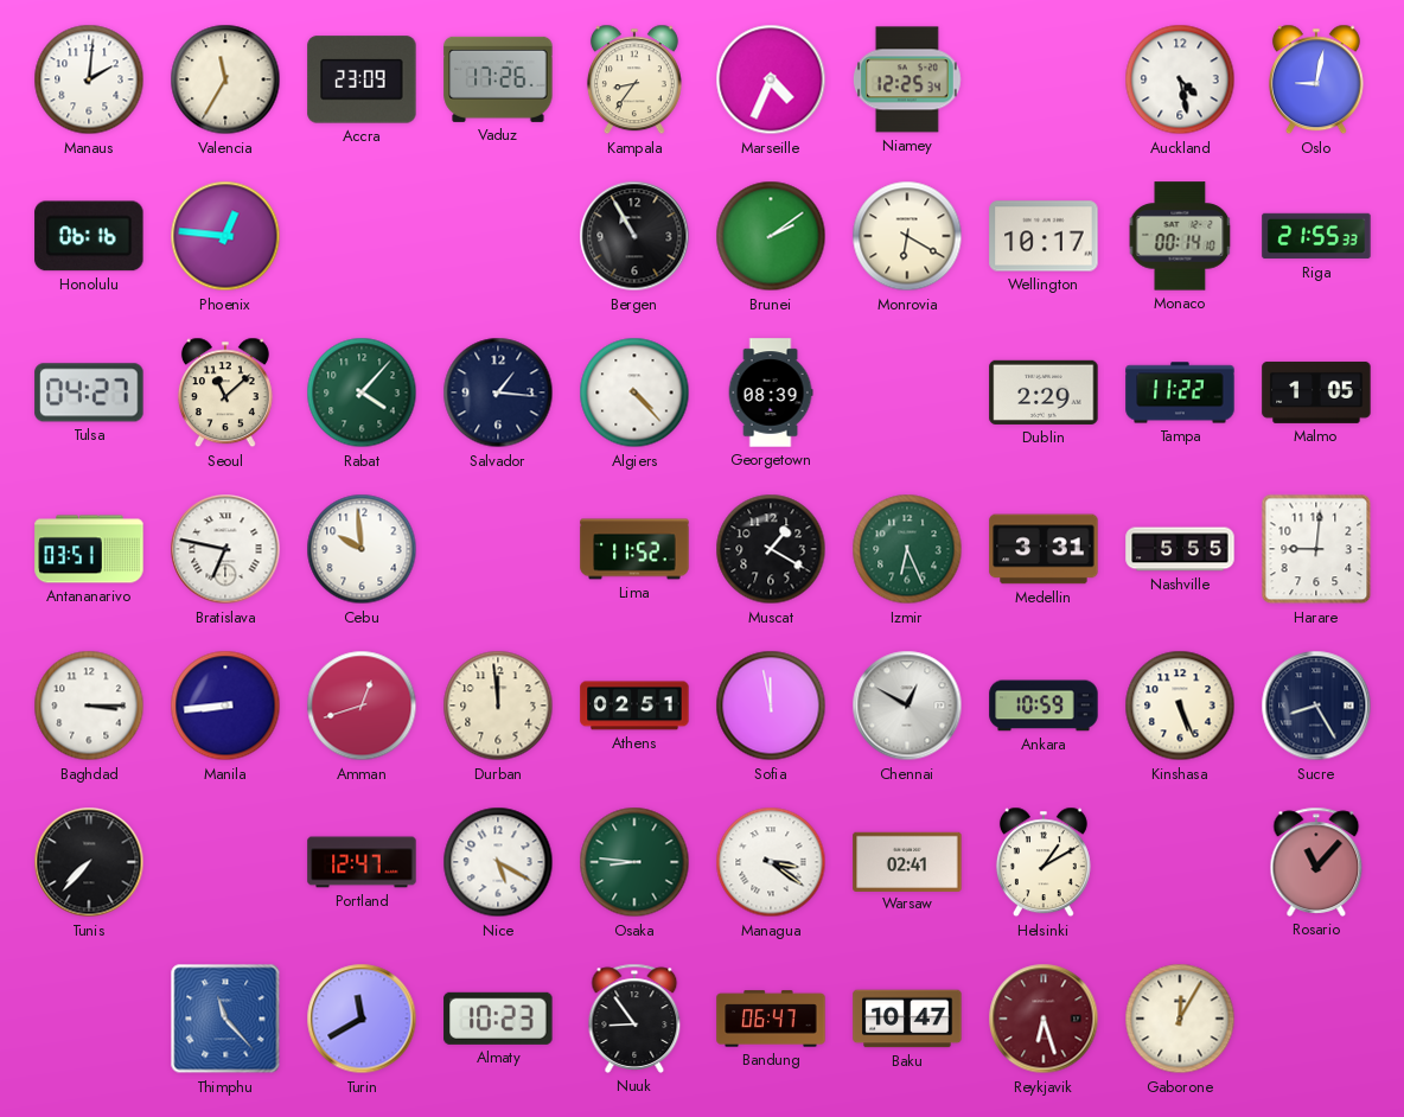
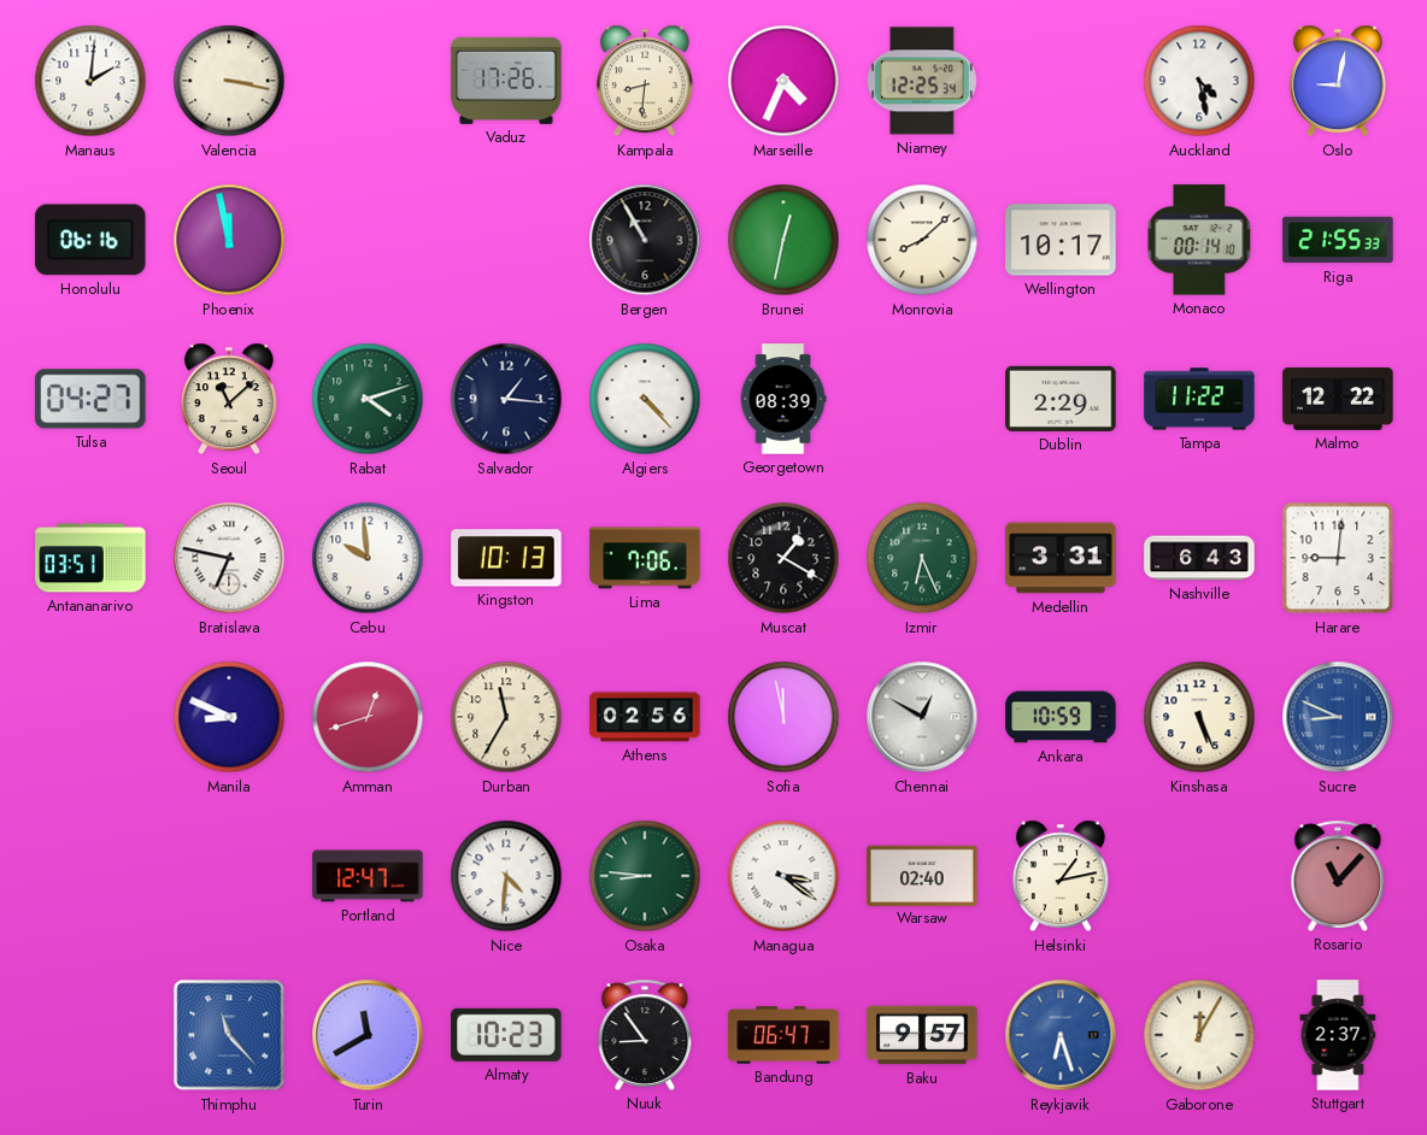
Valencia: 11:35 -> 3:17 (229, 81)
Accra: 23:09 -> none (362, 79)
Kampala: 8:36 -> 8:31 (645, 81)
Phoenix: 12:46 -> 11:58 (229, 240)
Brunei: 2:09 -> 12:32 (783, 240)
Monrovia: 6:20 -> 8:08 (922, 240)
Rabat: 4:07 -> 4:12 (368, 399)
Malmo: 1:05 -> 12:22 (1338, 399)
Kingston: none -> 10:13 (506, 558)
Lima: 11:52 -> 7:06 (645, 558)
Nashville: 5:55 -> 6:43 (1199, 558)
Baghdad: 3:15 -> none (89, 706)
Manila: 8:44 -> 8:49 (229, 717)
Durban: 11:59 -> 11:35 (506, 717)
Athens: 02:51 -> 02:56 (645, 717)
Sucre: 8:25 -> 8:49 (1338, 717)
Sucre dial: navy -> blue (1338, 717)
Tunis: 7:37 -> none (89, 862)
Nice: 5:20 -> 4:31 (506, 876)
Warsaw: 02:41 -> 02:40 (922, 875)
Helsinki: 1:10 -> 1:13 (1061, 876)
Baku: 10:47 -> 9:57 (922, 1035)
Reykjavik dial: burgundy -> blue (1061, 1035)
Stuttgart: none -> 2:37 (1338, 1035)
